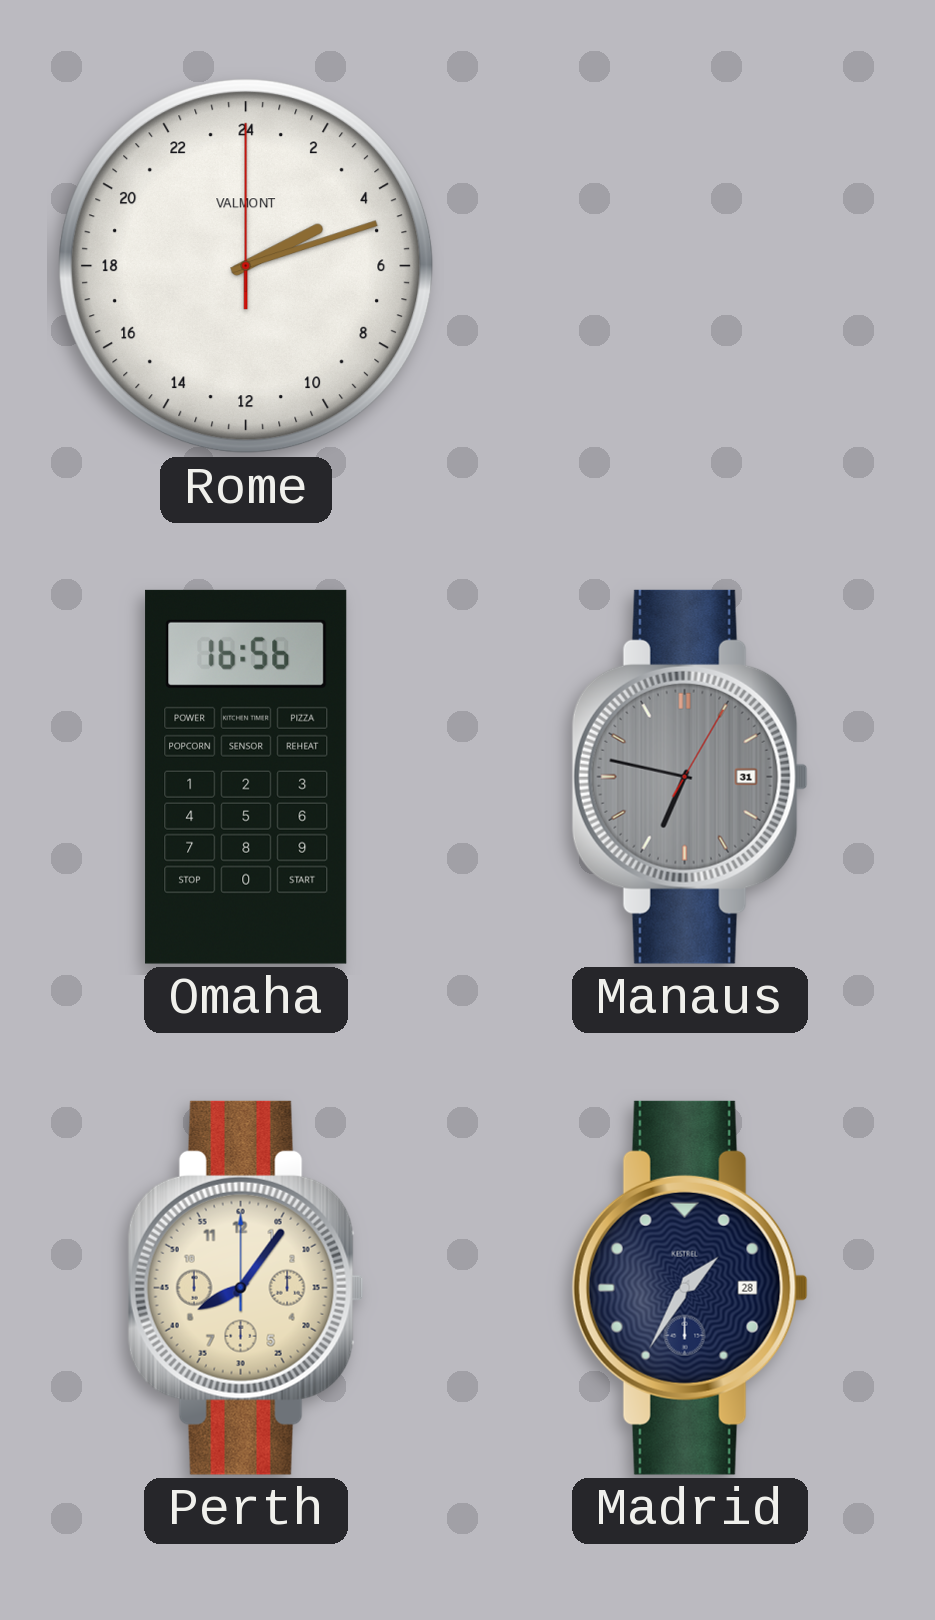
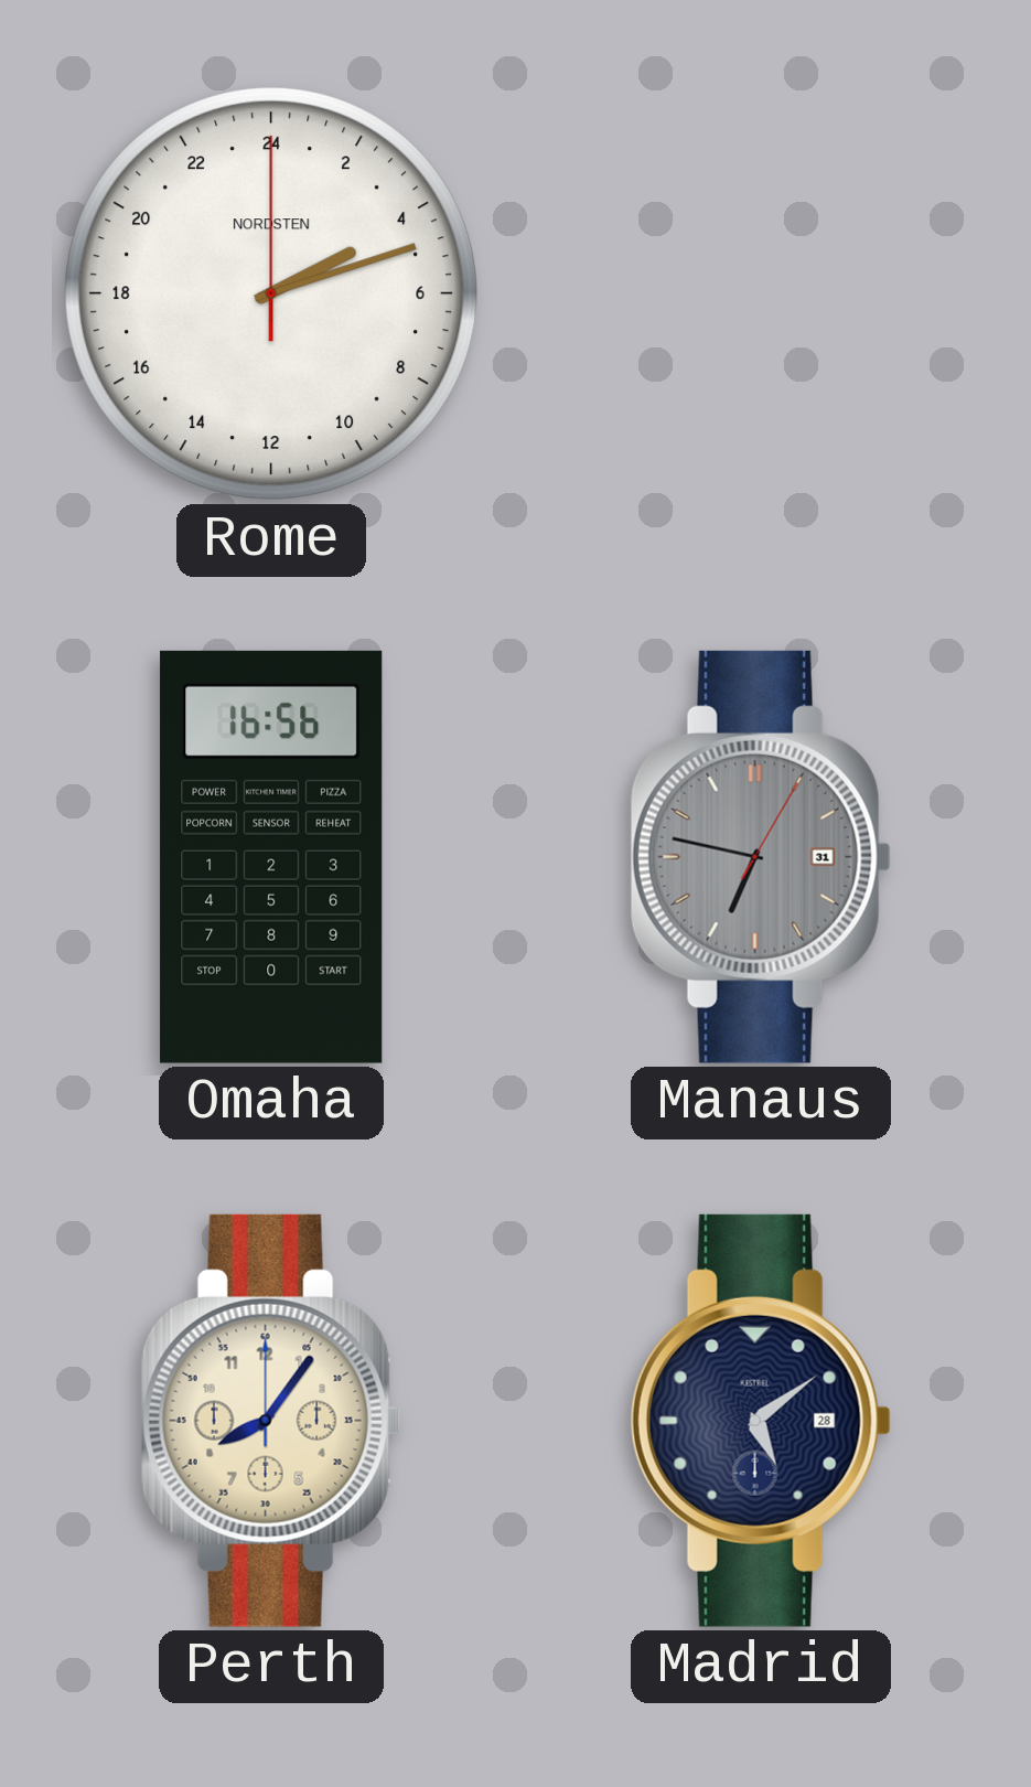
Rome brand: VALMONT -> NORDSTEN (271, 293)
Madrid: 1:35 -> 5:09 (761, 1421)
